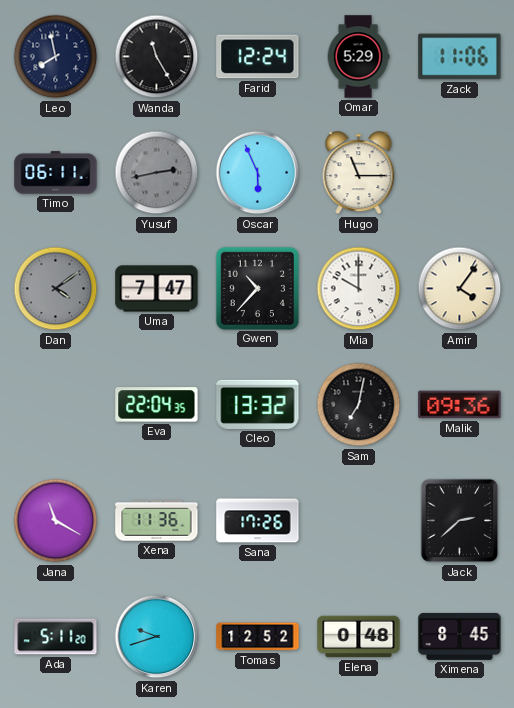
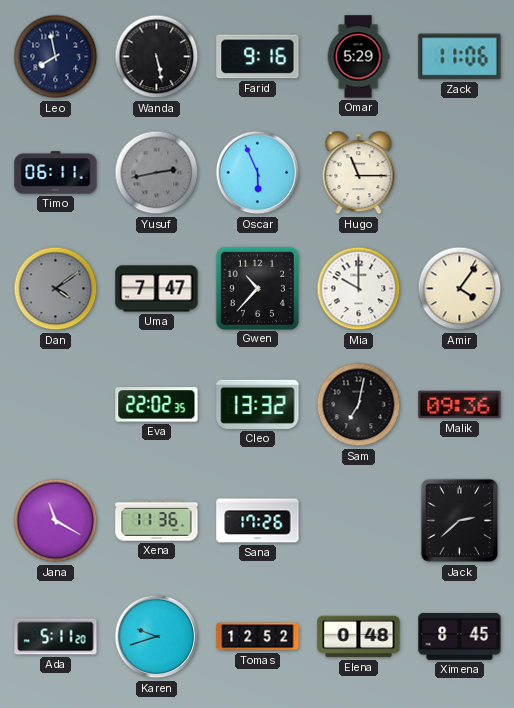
Wanda: 11:25 -> 5:28 (157, 57)
Farid: 12:24 -> 9:16 (258, 57)
Eva: 22:04 -> 22:02 (157, 405)
